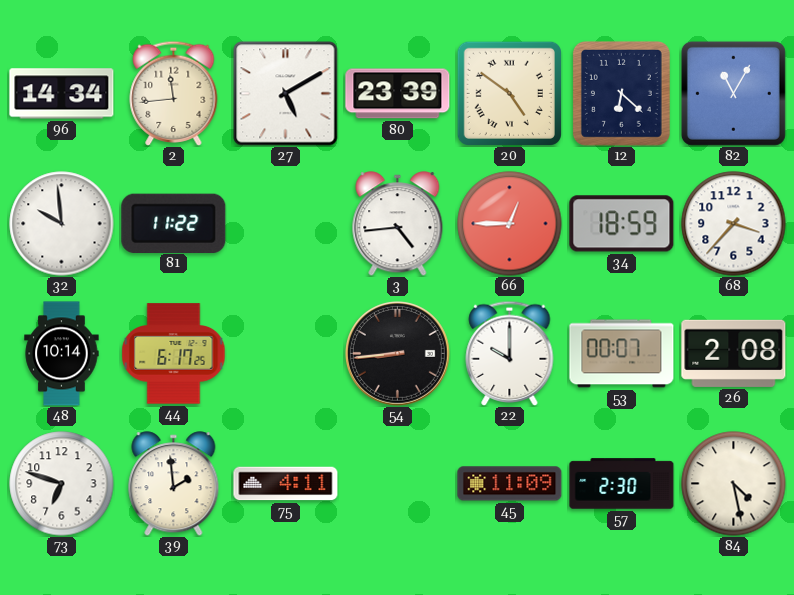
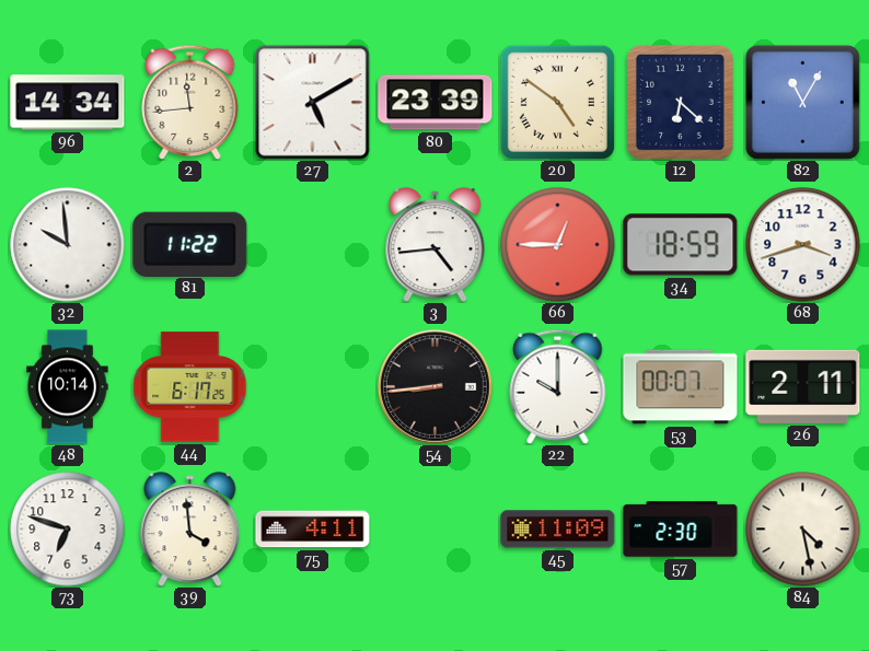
68: 3:37 -> 3:42 (803, 245)
26: 2:08 -> 2:11 (803, 386)
39: 1:59 -> 3:59 (190, 530)
